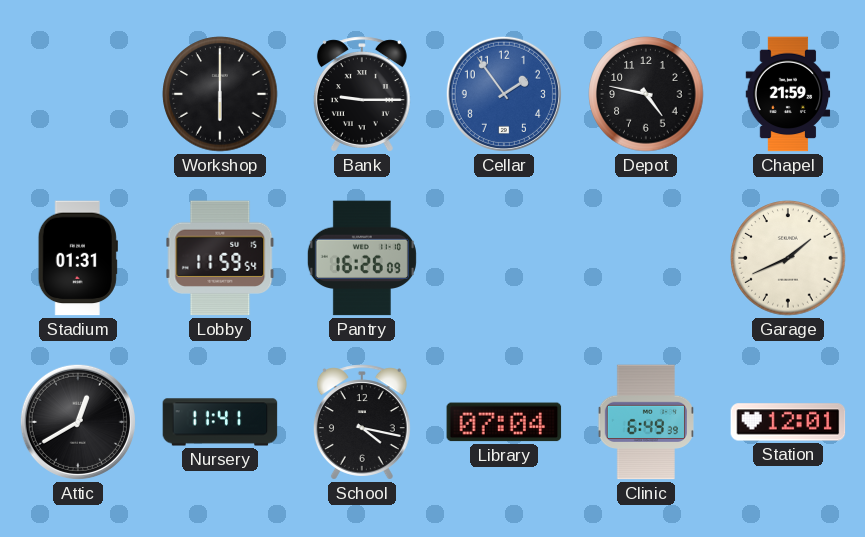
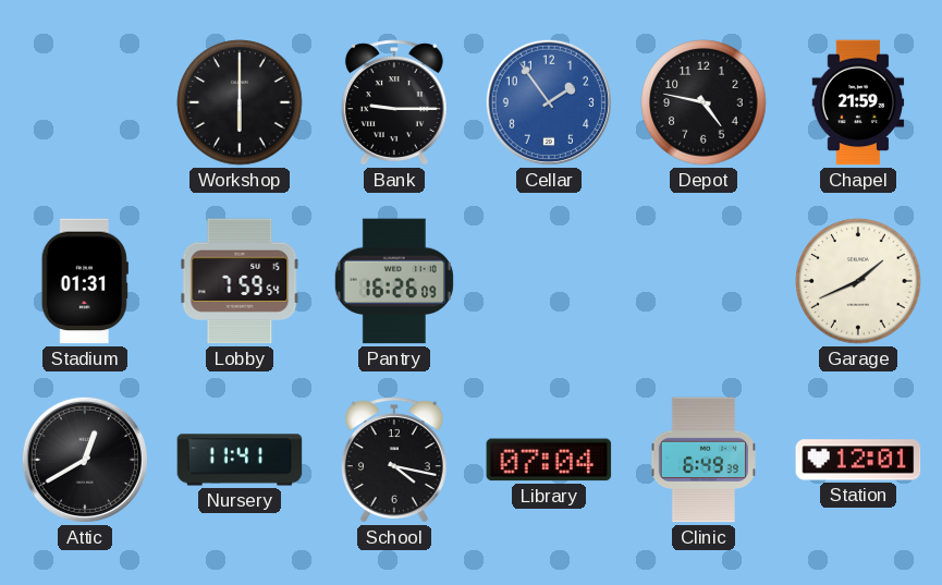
Lobby: 11:59 -> 7:59 (240, 281)
